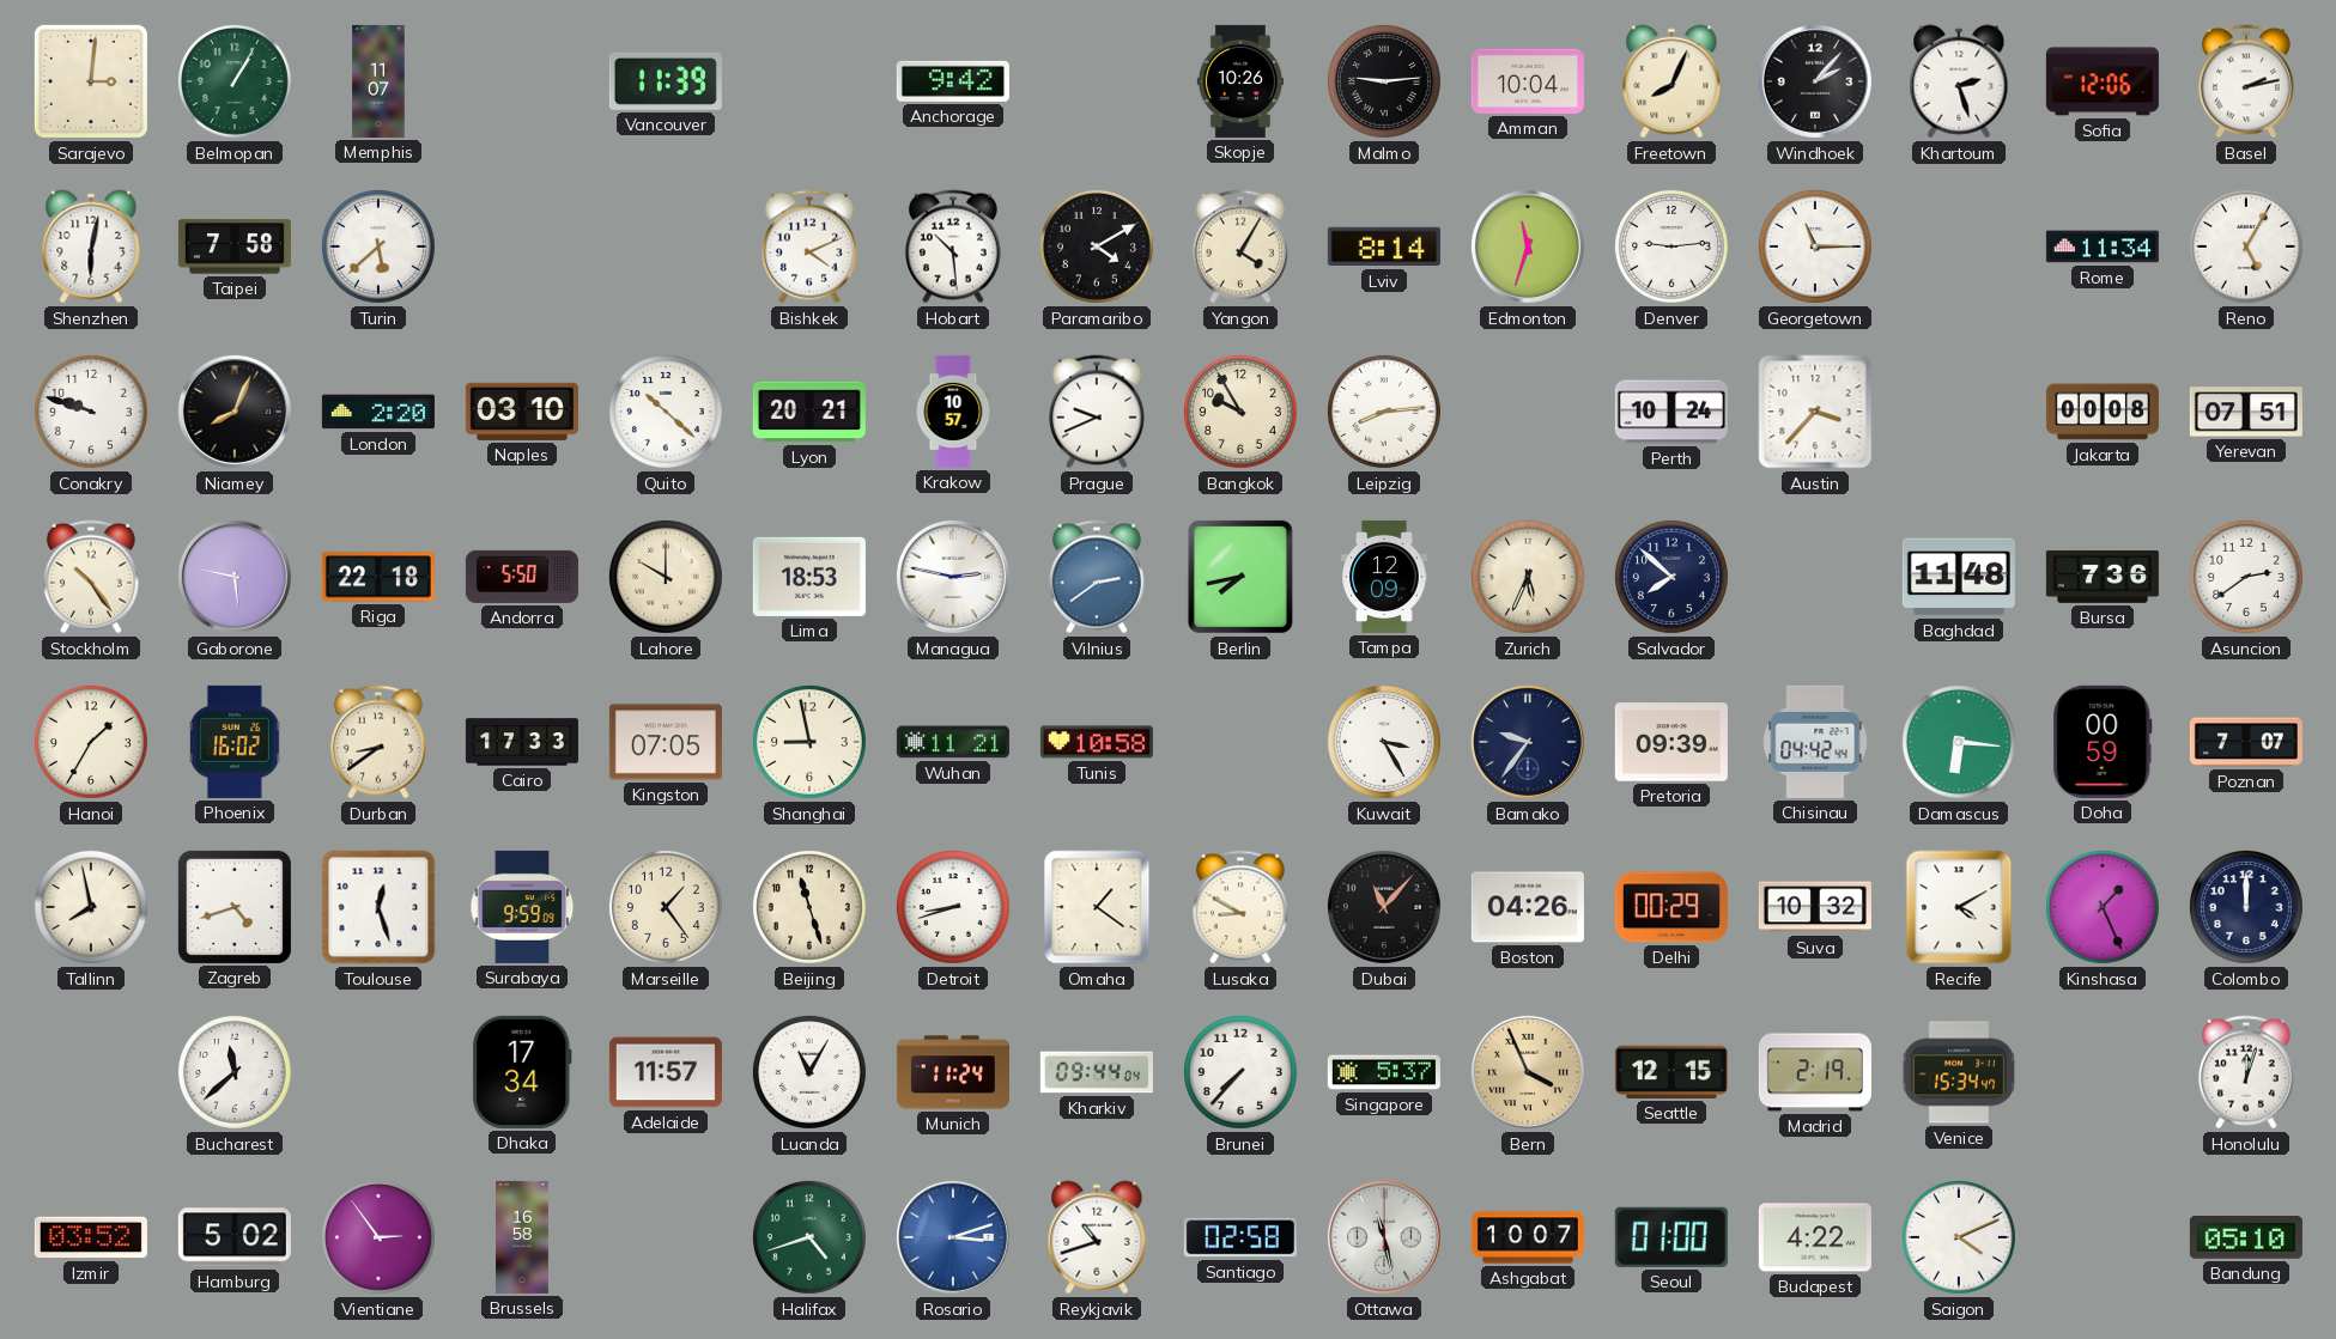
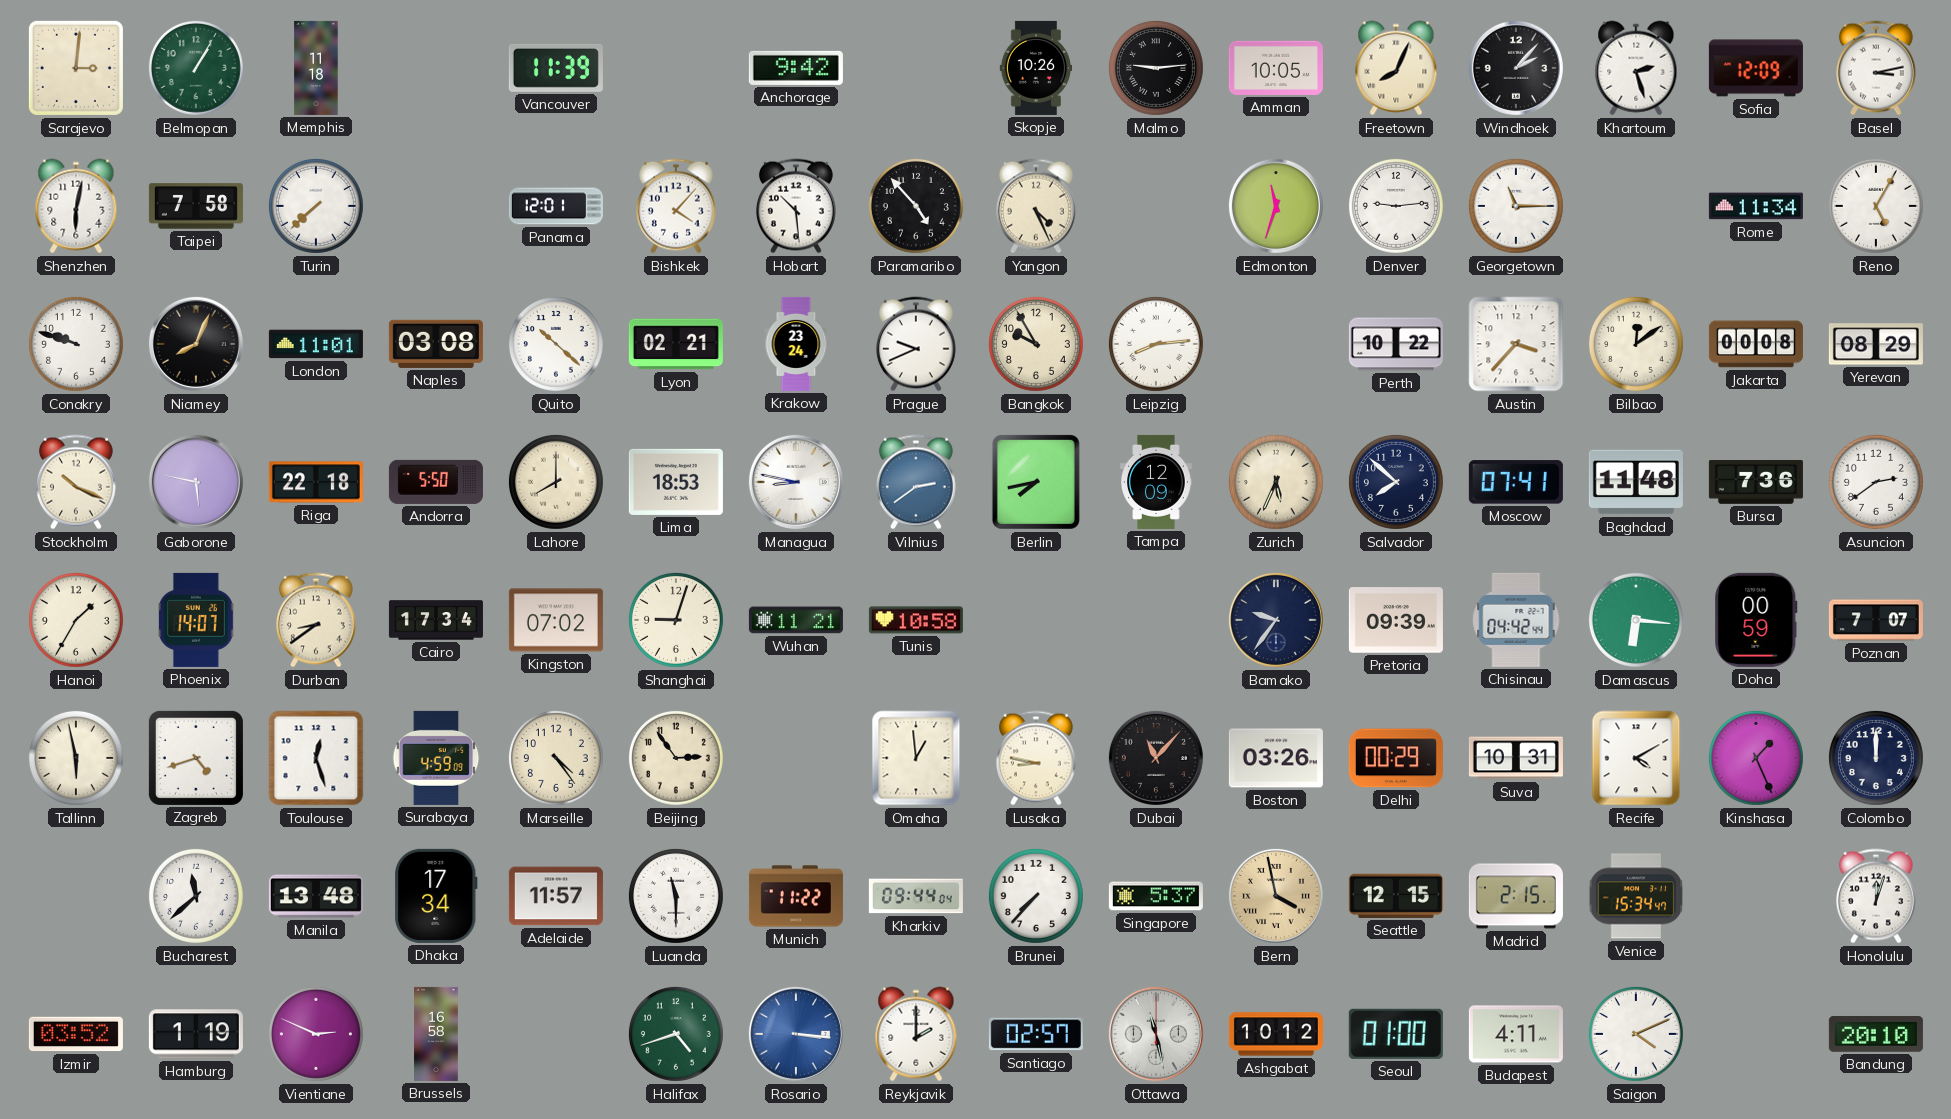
Memphis: 11:07 -> 11:18 (316, 68)
Amman: 10:04 -> 10:05 (1276, 68)
Sofia: 12:06 -> 12:09 (1756, 68)
Basel: 2:13 -> 3:13 (1876, 68)
Turin: 5:38 -> 7:38 (316, 206)
Panama: none -> 12:01 (556, 206)
Bishkek: 4:11 -> 4:07 (676, 206)
Paramaribo: 4:10 -> 4:53 (916, 206)
Yangon: 4:05 -> 4:26 (1036, 206)
Lviv: 8:14 -> none (1384, 247)
London: 2:20 -> 11:01 (316, 344)
Naples: 03:10 -> 03:08 (436, 344)
Lyon: 20:21 -> 02:21 (676, 344)
Krakow: 10:57 -> 23:24 (796, 344)
Perth: 10:24 -> 10:22 (1396, 344)
Bilbao: none -> 12:09 (1636, 344)
Yerevan: 07:51 -> 08:29 (1876, 344)
Stockholm: 10:24 -> 10:19 (76, 482)
Lahore: 10:00 -> 8:00 (556, 482)
Managua: 2:47 -> 8:47 (796, 482)
Moscow: none -> 07:41 (1516, 482)
Phoenix: 16:02 -> 14:07 (197, 620)
Cairo: 17:33 -> 17:34 (436, 620)
Kingston: 07:05 -> 07:02 (556, 620)
Shanghai: 8:58 -> 9:03 (676, 620)
Kuwait: 3:25 -> none (1384, 742)
Tallinn: 7:58 -> 5:58 (76, 758)
Surabaya: 9:59 -> 4:59 (436, 758)
Marseille: 1:24 -> 4:24 (556, 758)
Beijing: 11:27 -> 2:54 (676, 758)
Detroit: 8:42 -> none (953, 907)
Omaha: 1:21 -> 12:59 (916, 758)
Lusaka: 8:50 -> 8:47 (1036, 758)
Boston: 04:26 -> 03:26 (1276, 758)
Suva: 10:32 -> 10:31 (1516, 758)
Manila: none -> 13:48 (316, 896)
Luanda: 11:05 -> 11:30 (676, 896)
Munich: 11:24 -> 11:22 (796, 896)
Bern: 3:56 -> 3:58 (1276, 896)
Madrid: 2:19 -> 2:15 (1516, 896)
Hamburg: 5:02 -> 1:19 (196, 1034)
Vientiane: 2:54 -> 2:49 (316, 1034)
Rosario: 3:12 -> 3:16 (796, 1034)
Reykjavik: 10:42 -> 2:00 (916, 1034)
Santiago: 02:58 -> 02:57 (1036, 1034)
Ashgabat: 10:07 -> 10:12 (1276, 1034)
Budapest: 4:22 -> 4:11 (1516, 1034)
Bandung: 05:10 -> 20:10 (1876, 1034)
